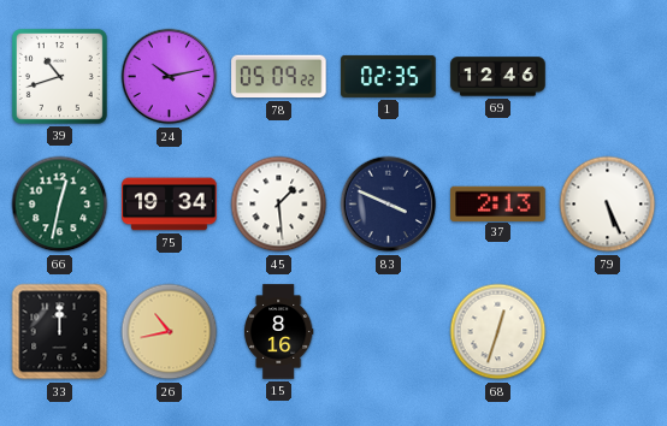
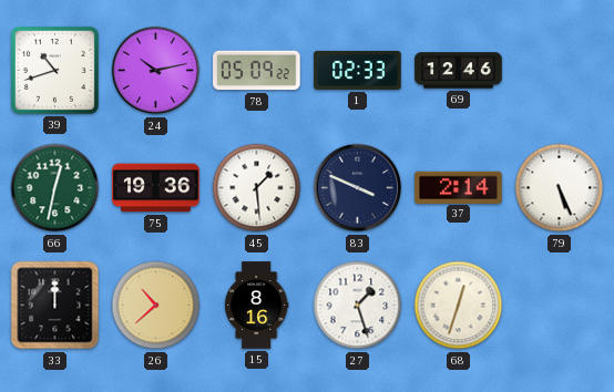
1: 02:35 -> 02:33 (358, 70)
75: 19:34 -> 19:36 (156, 188)
37: 2:13 -> 2:14 (459, 187)
26: 10:43 -> 10:38 (156, 306)
27: none -> 1:27 (358, 306)
